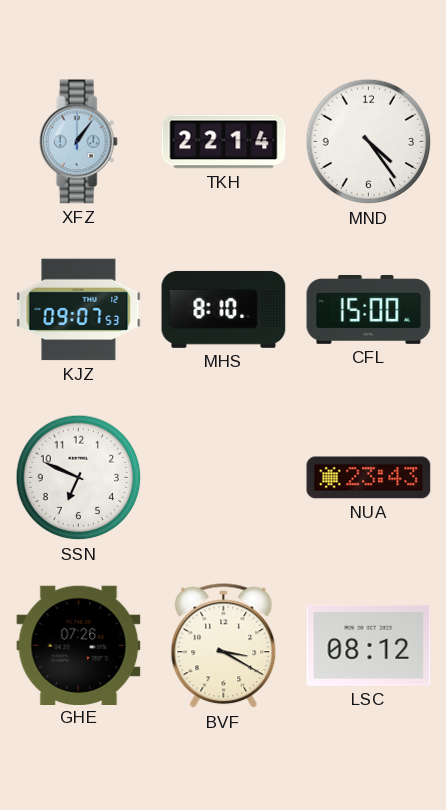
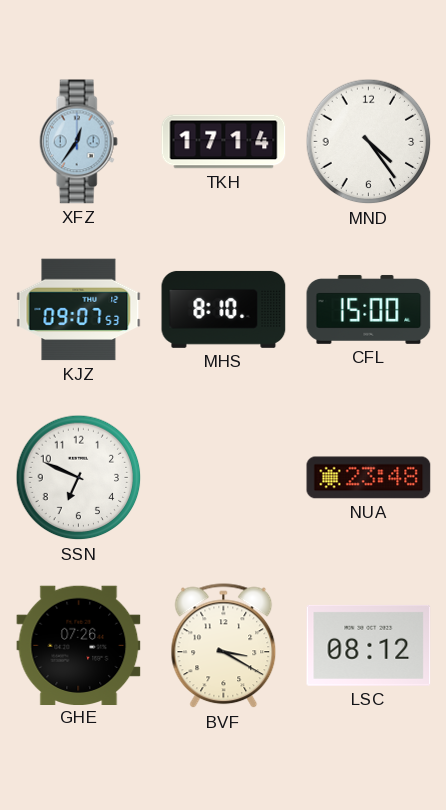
XFZ: 1:06 -> 12:36 (78, 142)
TKH: 22:14 -> 17:14 (224, 142)
NUA: 23:43 -> 23:48 (369, 478)
